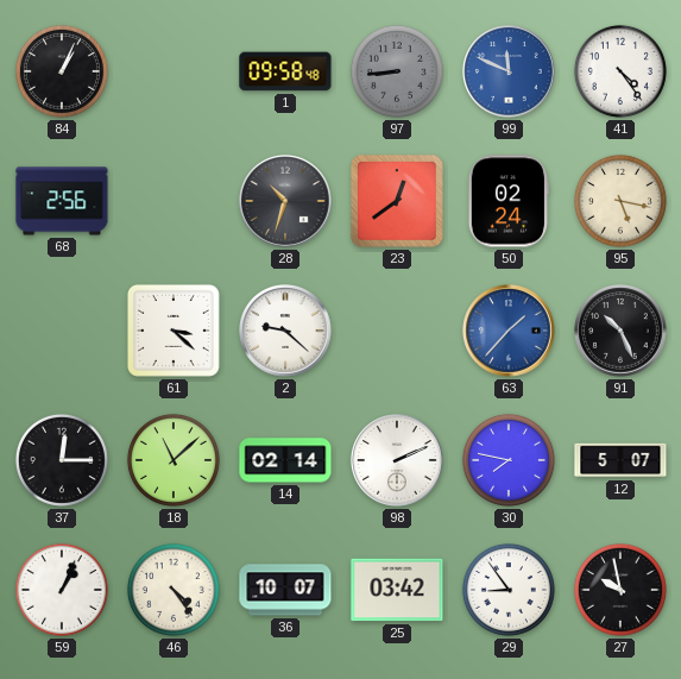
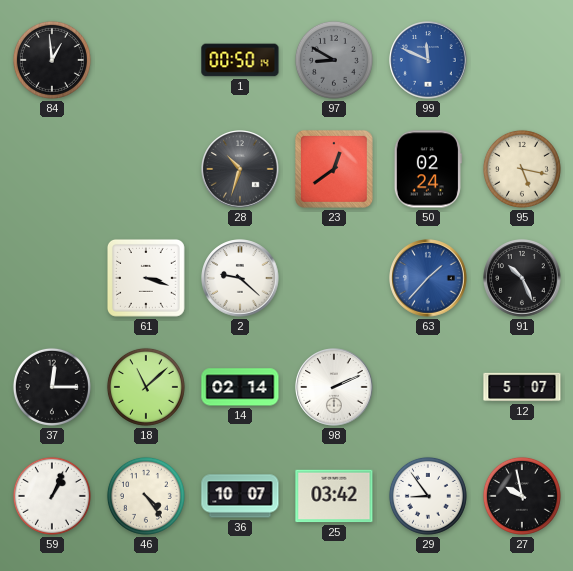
84: 1:04 -> 12:59 (52, 60)
1: 09:58 -> 00:50 (240, 60)
97: 8:44 -> 8:50 (334, 60)
41: 4:24 -> none (620, 71)
68: 2:56 -> none (62, 201)
61: 3:22 -> 3:18 (146, 278)
30: 7:47 -> none (509, 460)
